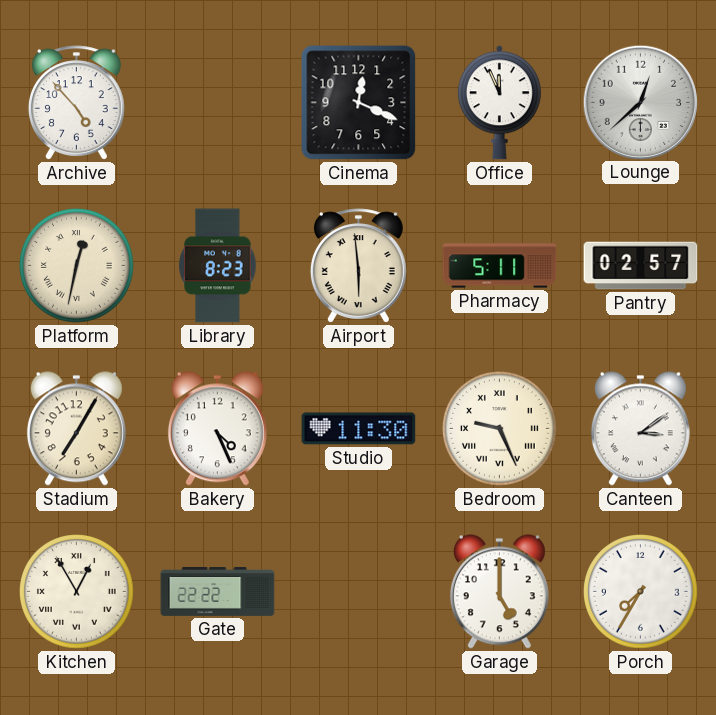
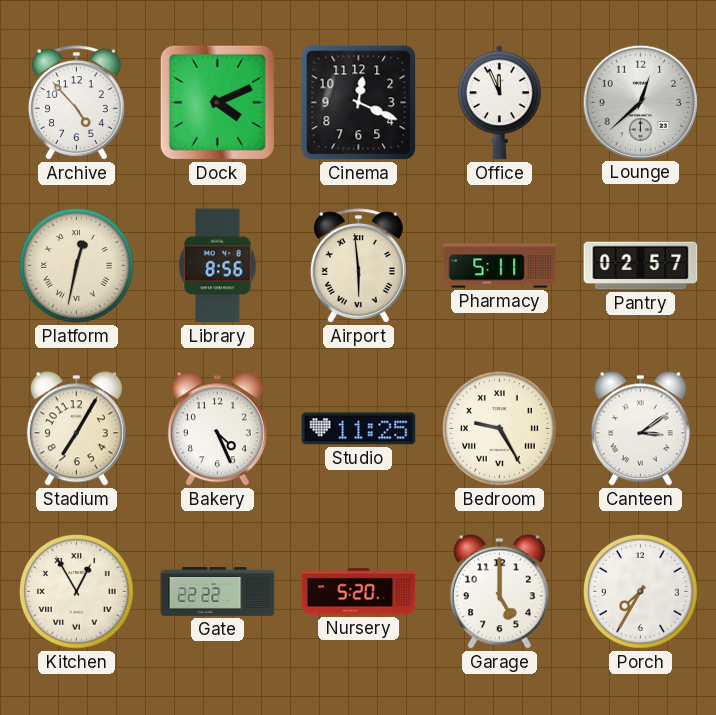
Dock: none -> 4:11 (217, 102)
Library: 8:23 -> 8:56 (218, 266)
Studio: 11:30 -> 11:25 (359, 429)
Bedroom: 9:26 -> 9:25 (500, 429)
Nursery: none -> 5:20 (359, 592)
